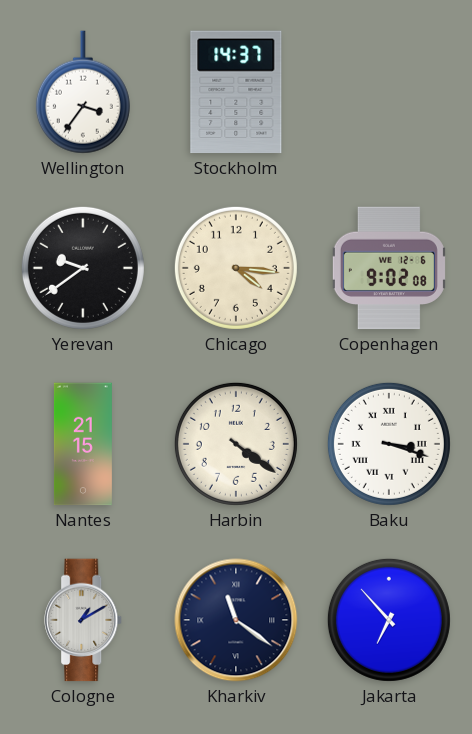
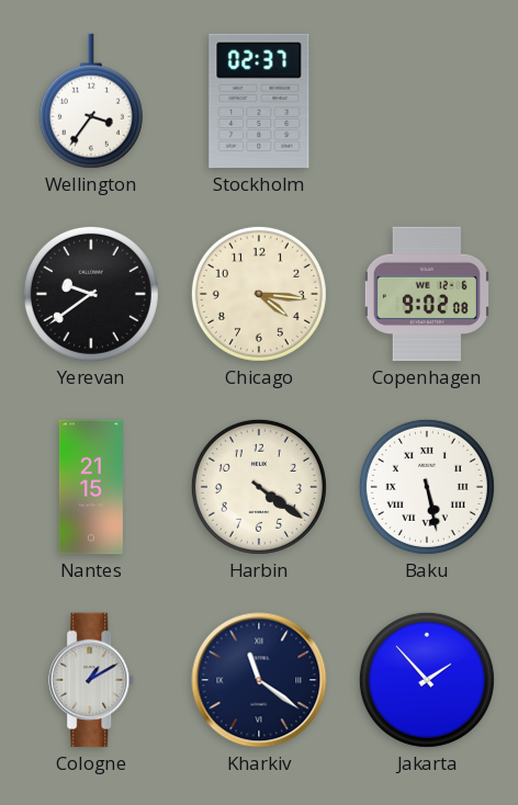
Stockholm: 14:37 -> 02:37 (259, 101)
Baku: 3:18 -> 5:28 (427, 487)
Jakarta: 6:53 -> 1:53 (427, 680)
